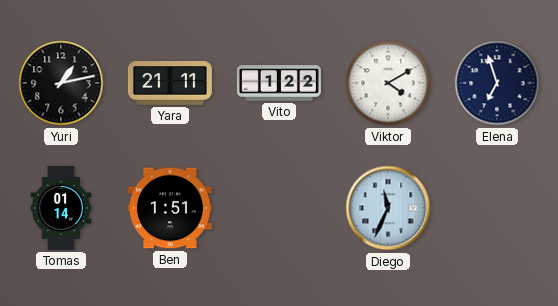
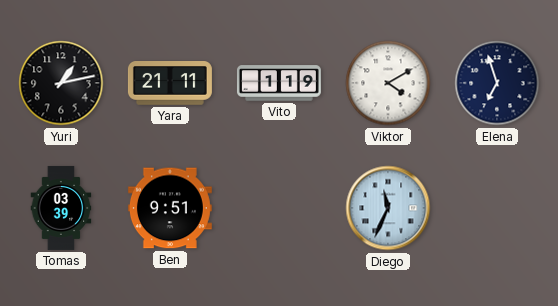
Vito: 1:22 -> 1:19 (279, 83)
Tomas: 01:14 -> 03:39 (61, 208)
Ben: 1:51 -> 9:51 (170, 208)
